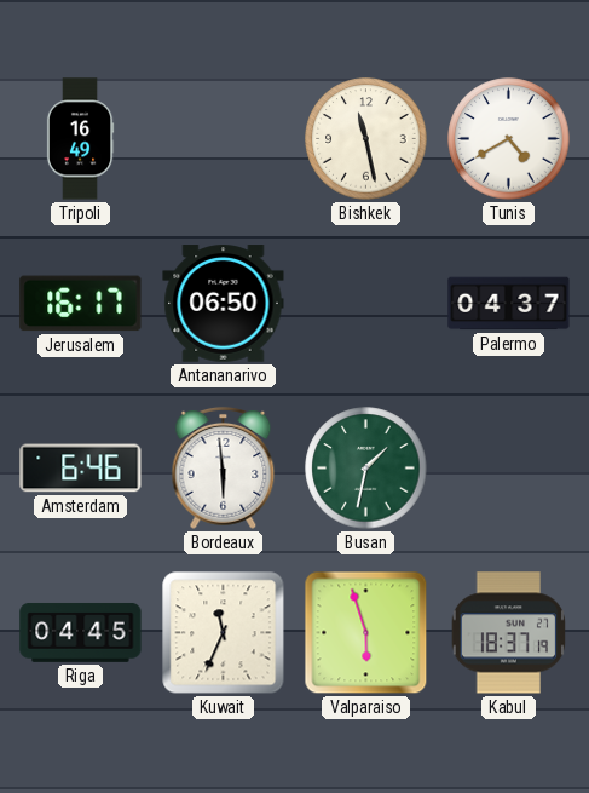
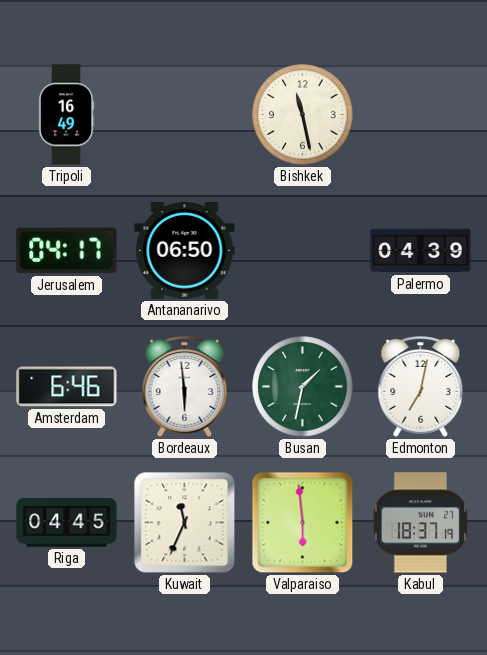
Tunis: 4:40 -> none (509, 139)
Jerusalem: 16:17 -> 04:17 (67, 251)
Palermo: 04:37 -> 04:39 (421, 251)
Edmonton: none -> 7:02 (421, 386)
Valparaiso: 5:57 -> 5:59 (303, 523)
